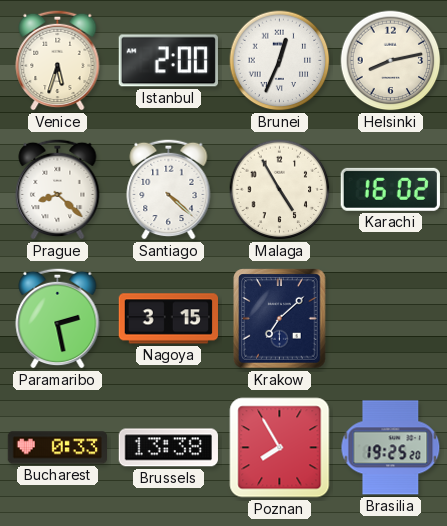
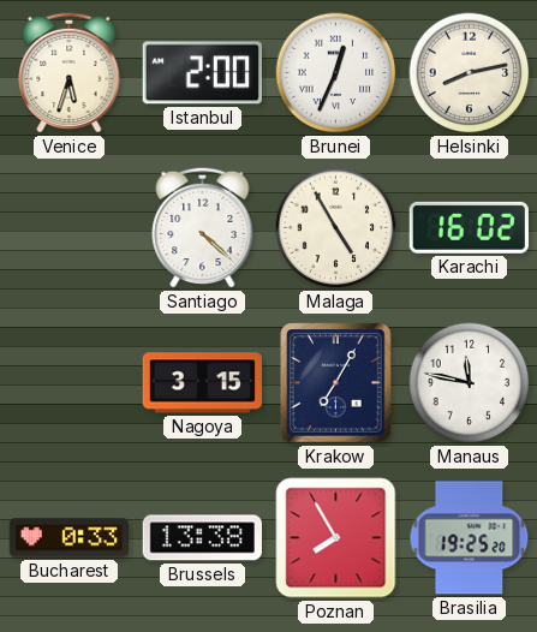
Prague: 8:22 -> none (58, 189)
Paramaribo: 2:28 -> none (58, 318)
Krakow: 7:08 -> 7:05 (336, 383)
Manaus: none -> 11:47 (470, 383)
